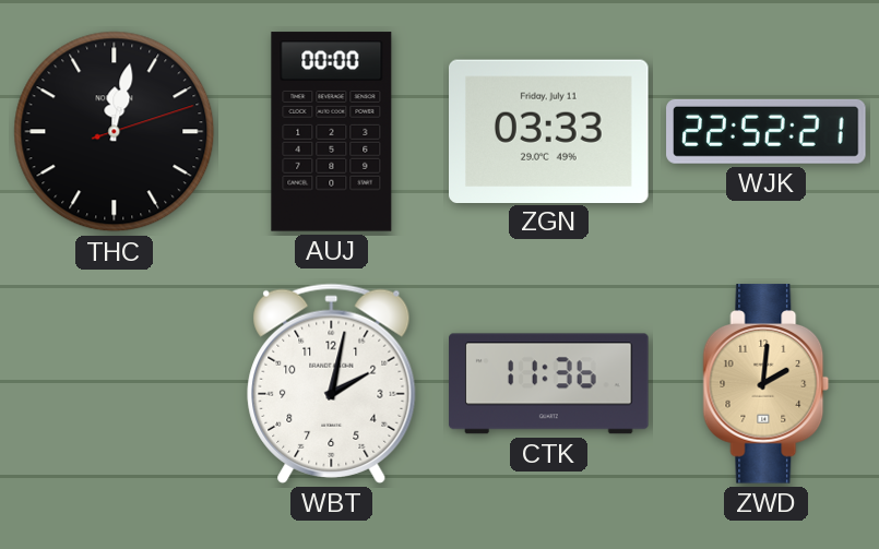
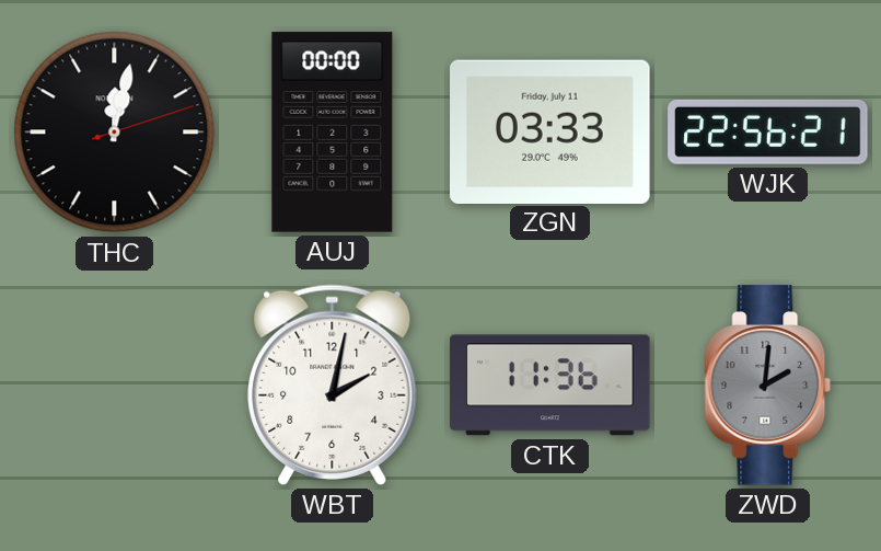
WJK: 22:52 -> 22:56 (768, 131)
ZWD dial: champagne -> grey (768, 386)
